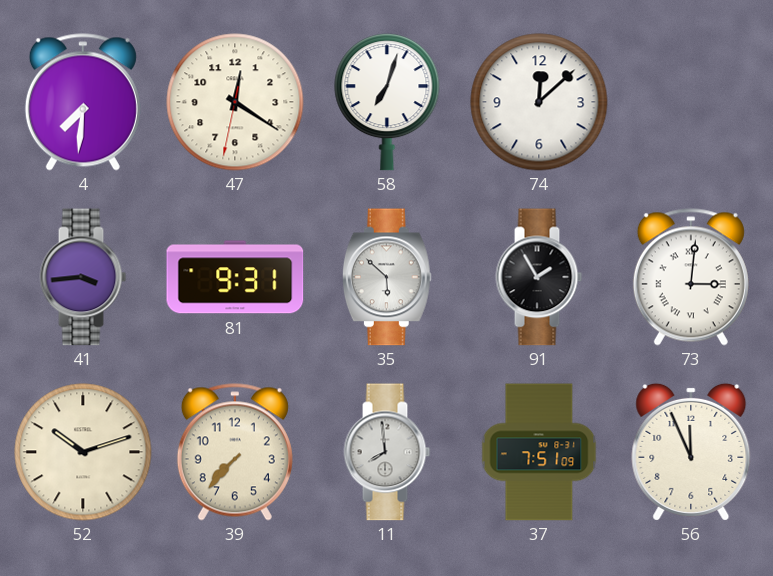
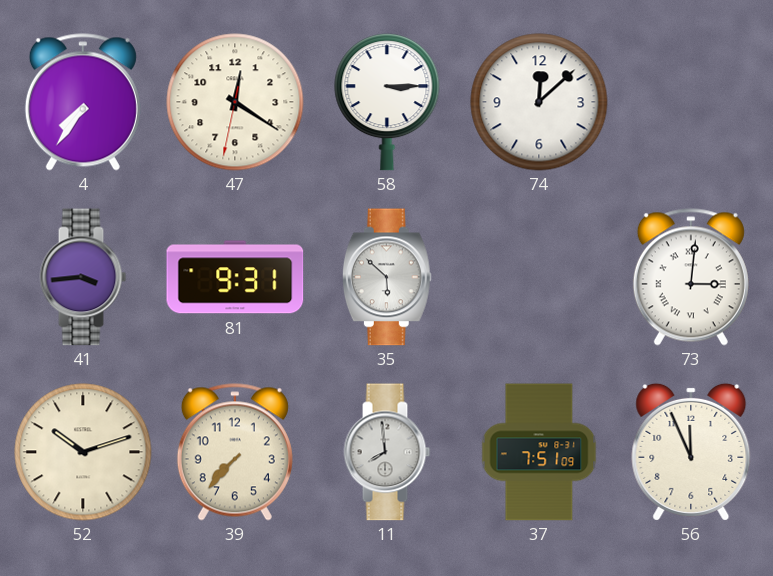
4: 7:31 -> 7:36 (83, 102)
58: 7:03 -> 3:15 (387, 102)
91: 1:55 -> none (539, 277)
